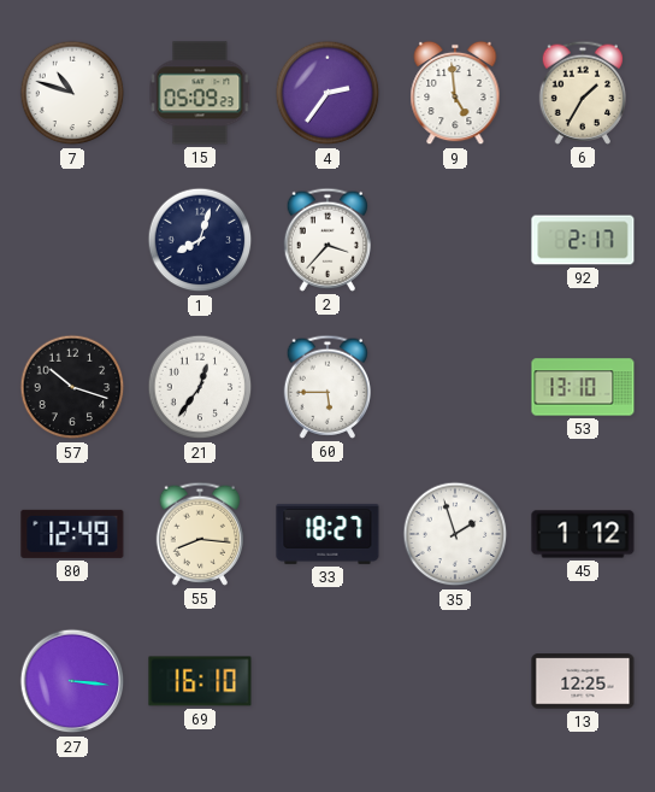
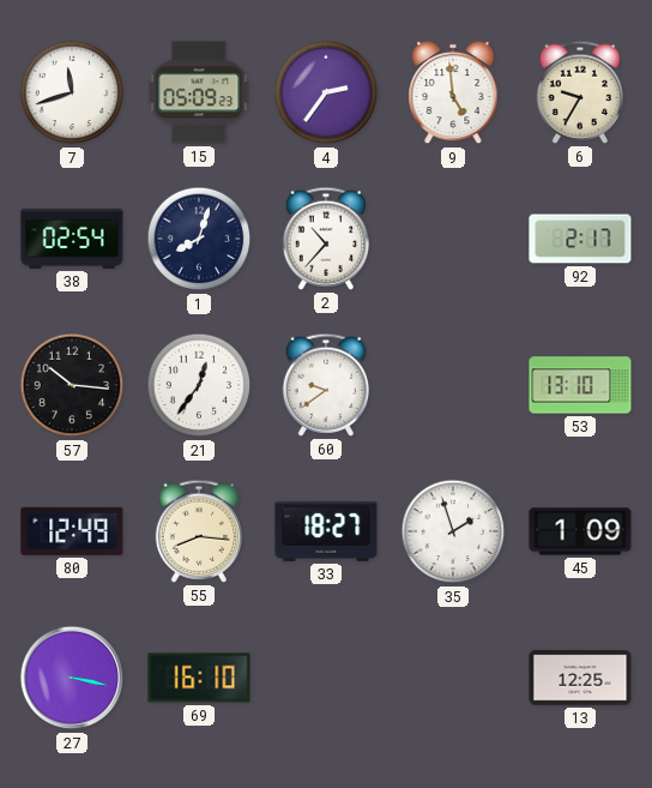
7: 10:48 -> 11:42 (72, 92)
6: 1:35 -> 9:35 (579, 92)
38: none -> 02:54 (72, 239)
2: 3:37 -> 10:37 (325, 239)
57: 10:18 -> 10:16 (72, 385)
60: 5:45 -> 9:39 (325, 385)
45: 1:12 -> 1:09 (580, 531)
27: 3:16 -> 3:17 (72, 678)
